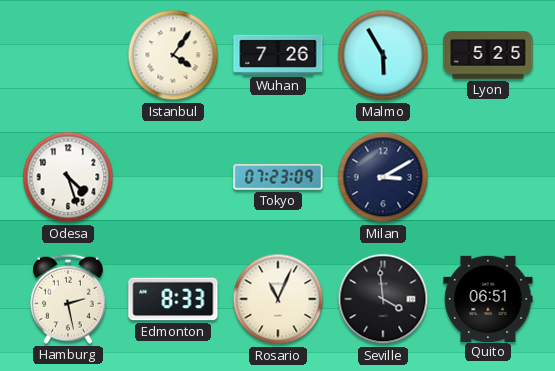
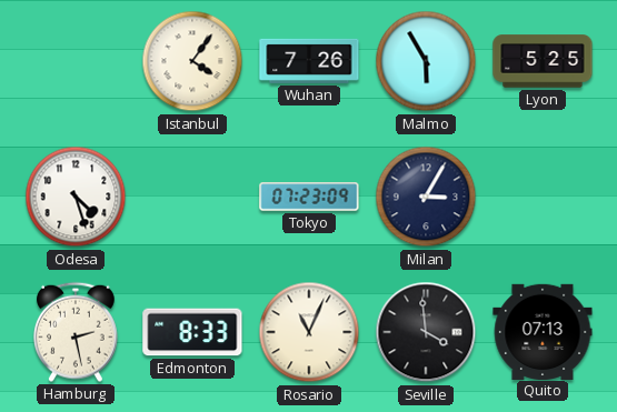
Milan: 3:10 -> 3:05 (426, 197)
Quito: 06:51 -> 07:13 (543, 331)
